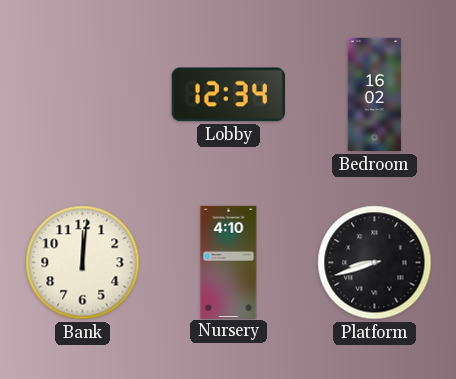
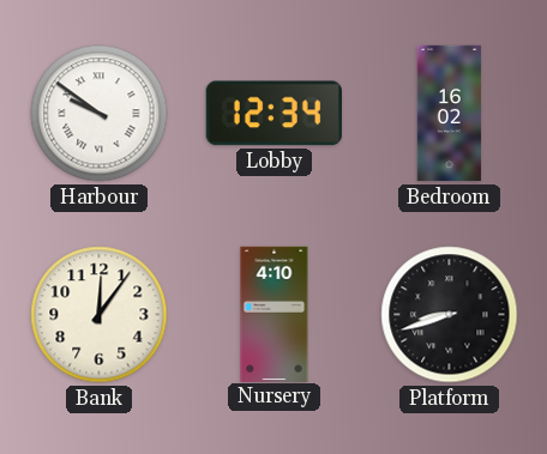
Harbour: none -> 9:51 (100, 114)
Bank: 12:01 -> 12:06 (100, 315)
